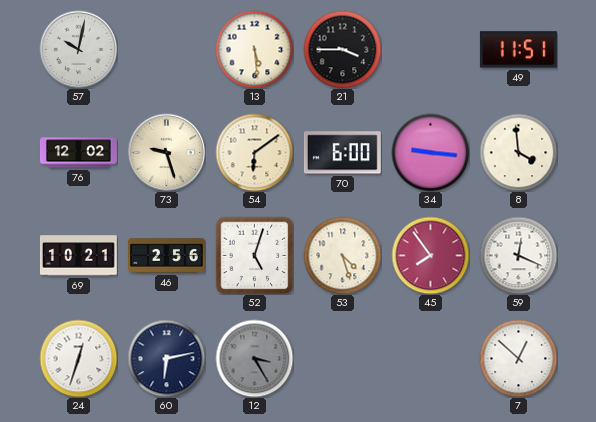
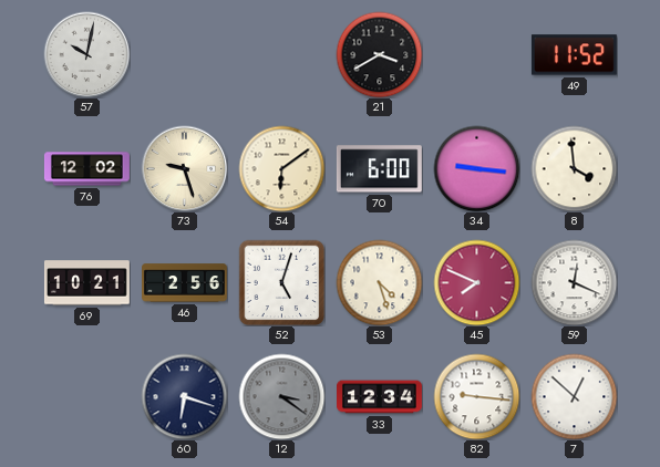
13: 5:29 -> none (254, 49)
21: 3:45 -> 3:40 (379, 54)
49: 11:51 -> 11:52 (574, 55)
45: 7:54 -> 7:49 (476, 282)
24: 12:33 -> none (78, 358)
60: 6:13 -> 6:18 (184, 396)
12: 3:25 -> 3:21 (281, 396)
33: none -> 12:34 (380, 397)
82: none -> 9:16 (476, 396)
